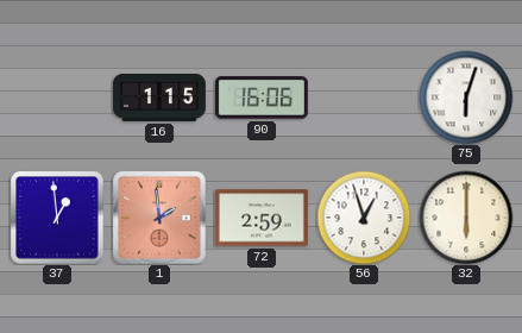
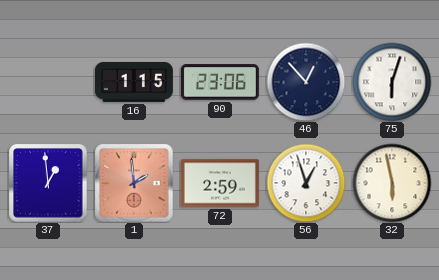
90: 16:06 -> 23:06 (220, 82)
46: none -> 12:53 (306, 82)
32: 6:00 -> 5:58 (392, 183)
